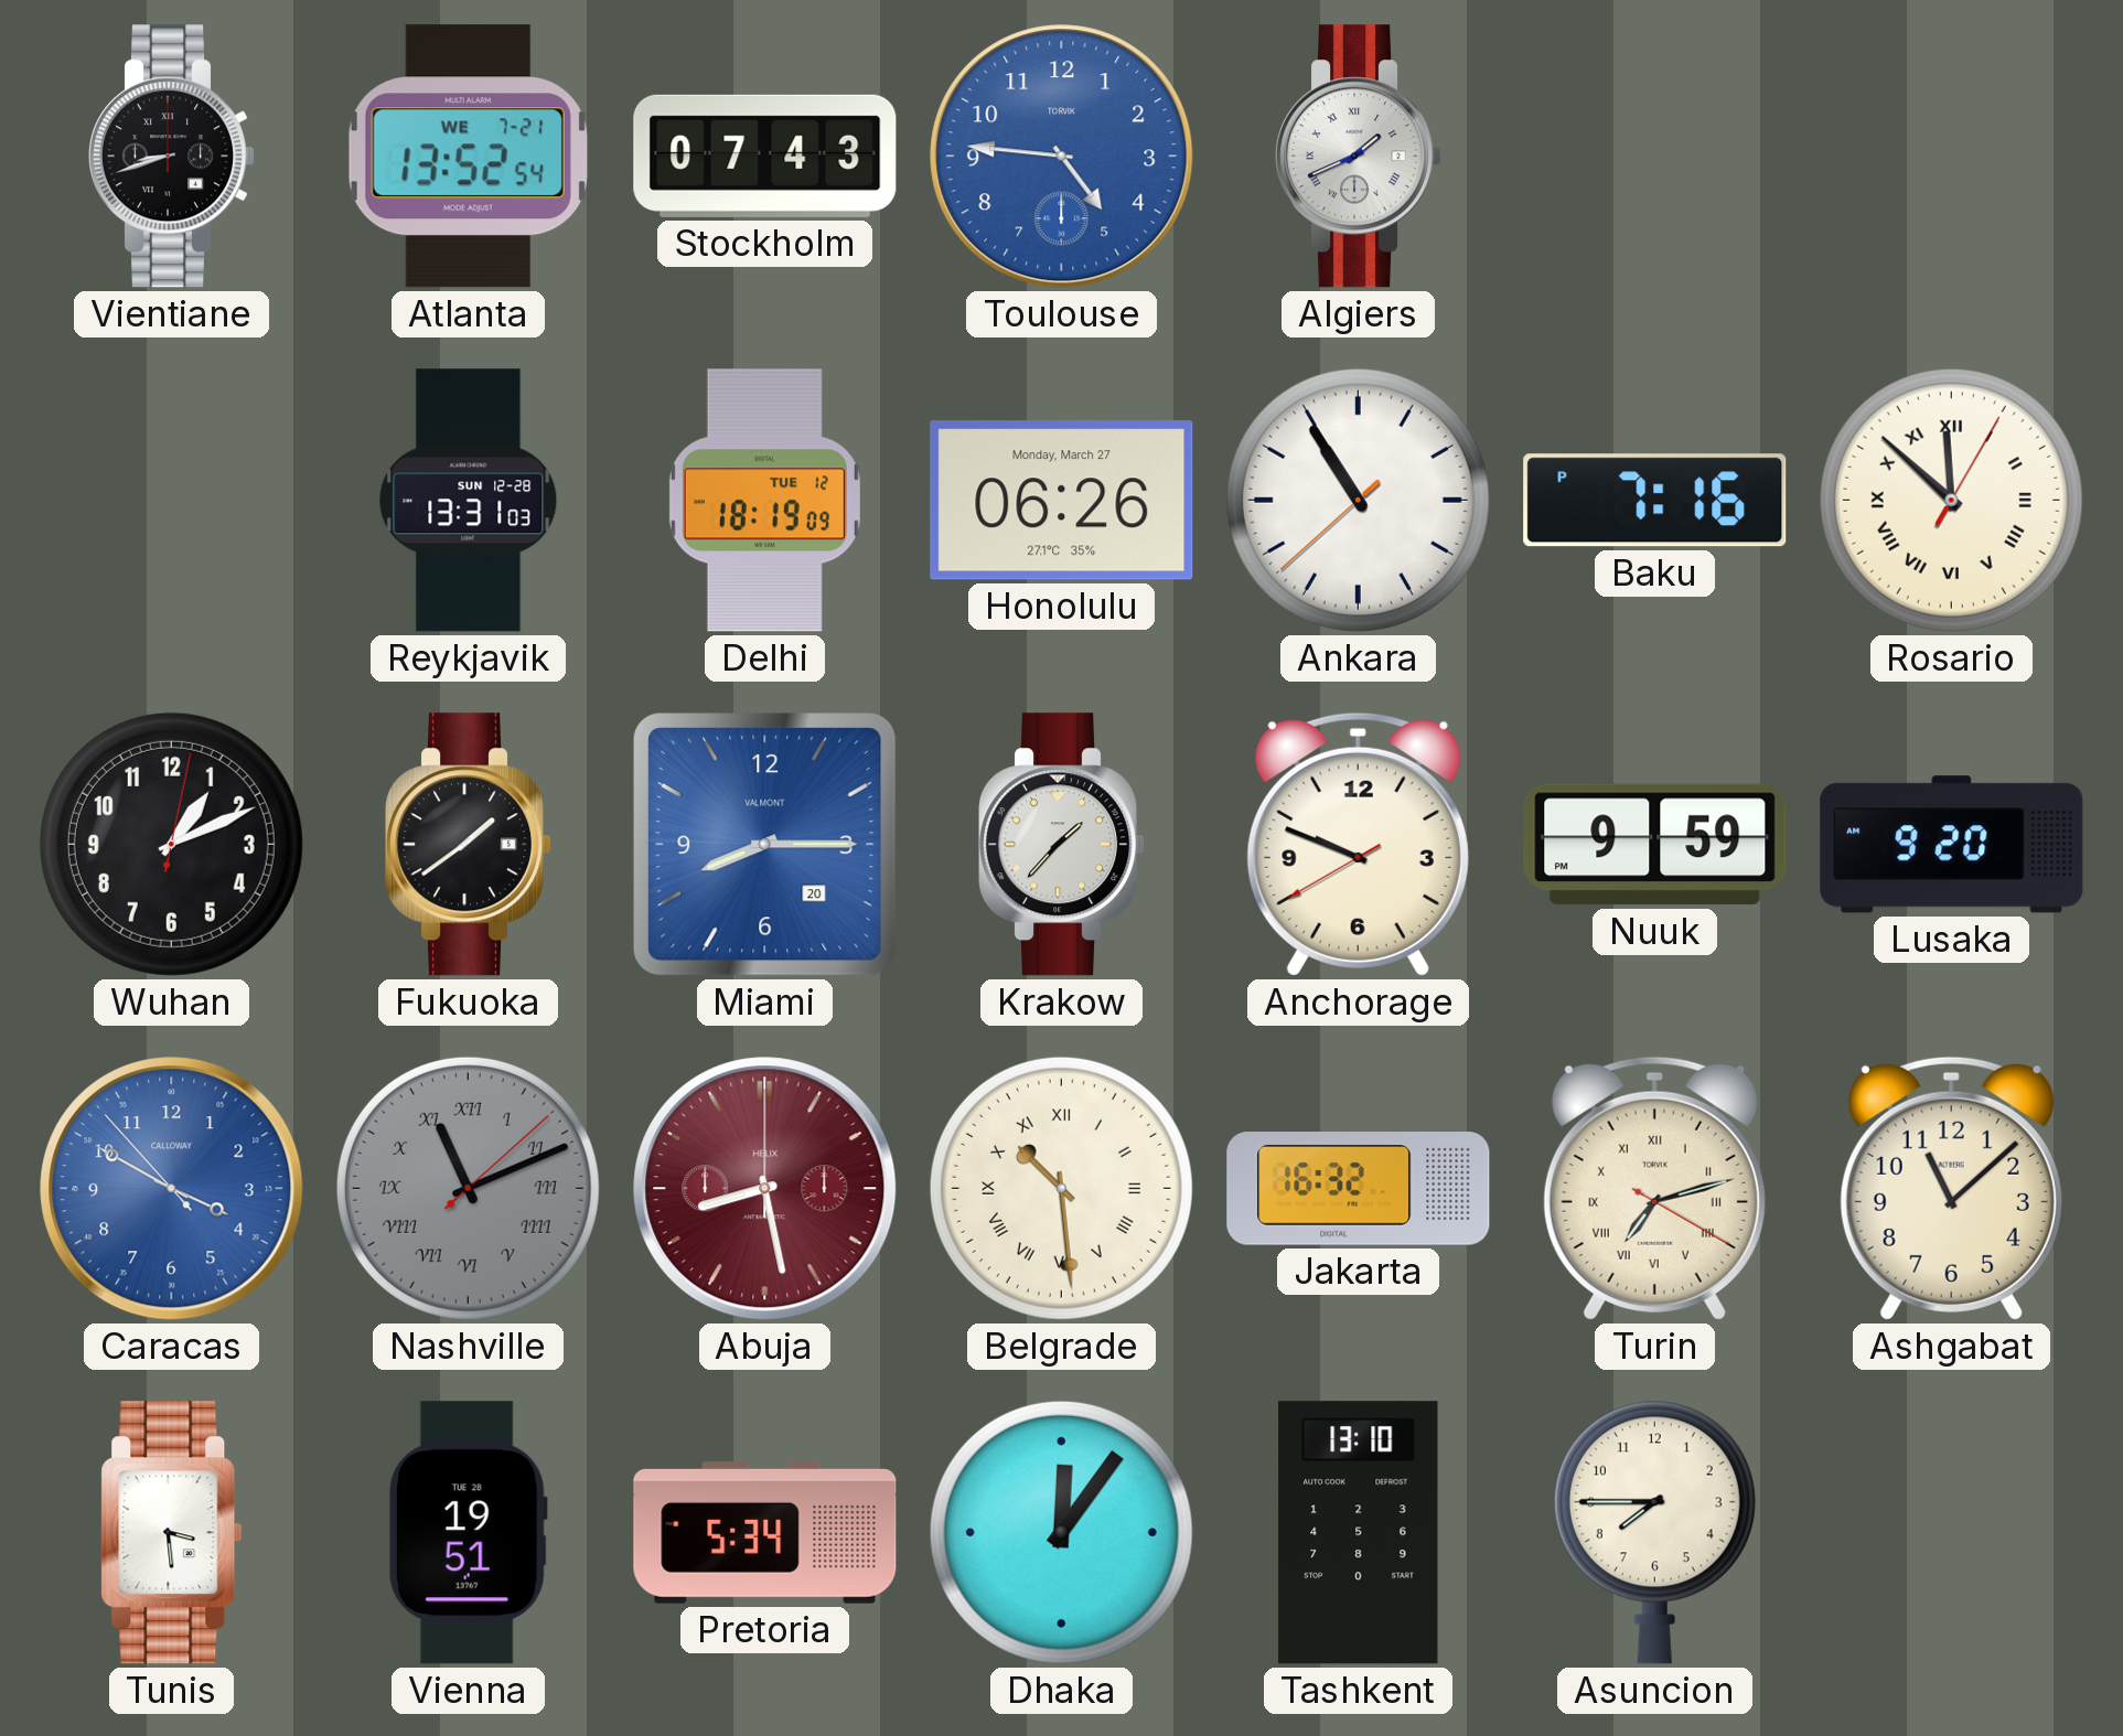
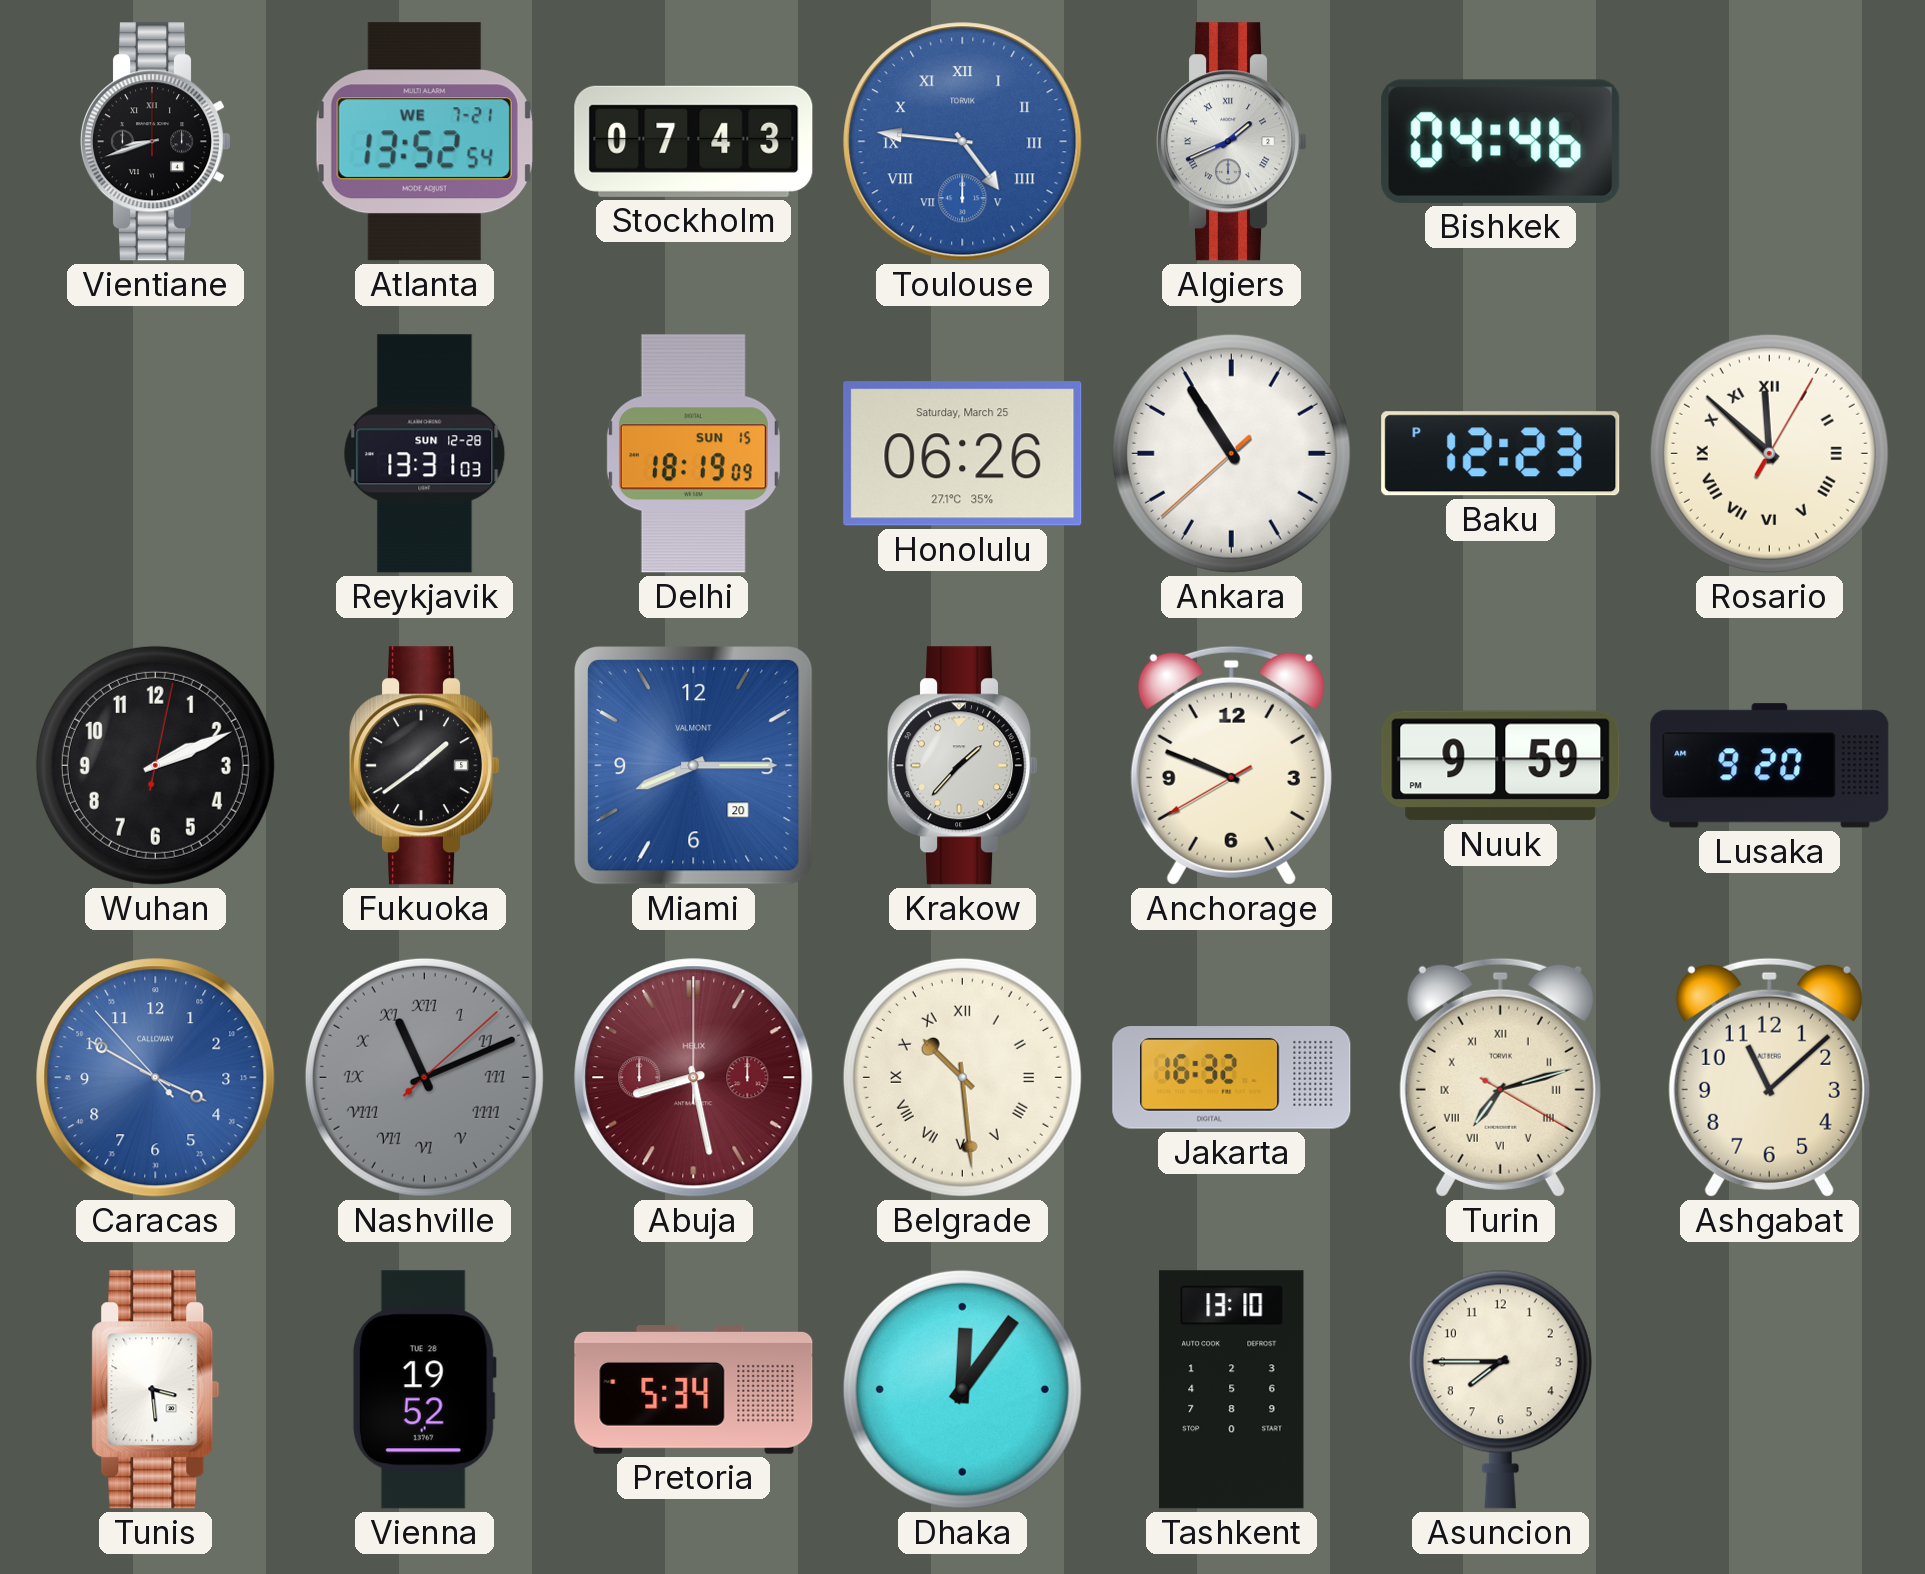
Toulouse numerals: Arabic -> Roman (963, 142)
Bishkek: none -> 04:46 (1501, 141)
Delhi date: TUE 12 -> SUN 15 (693, 454)
Honolulu date: Monday, March 27 -> Saturday, March 25 (963, 454)
Baku: 7:16 -> 12:23 (1501, 454)
Wuhan: 1:11 -> 2:11 (155, 765)
Vienna: 19:51 -> 19:52 (424, 1390)
